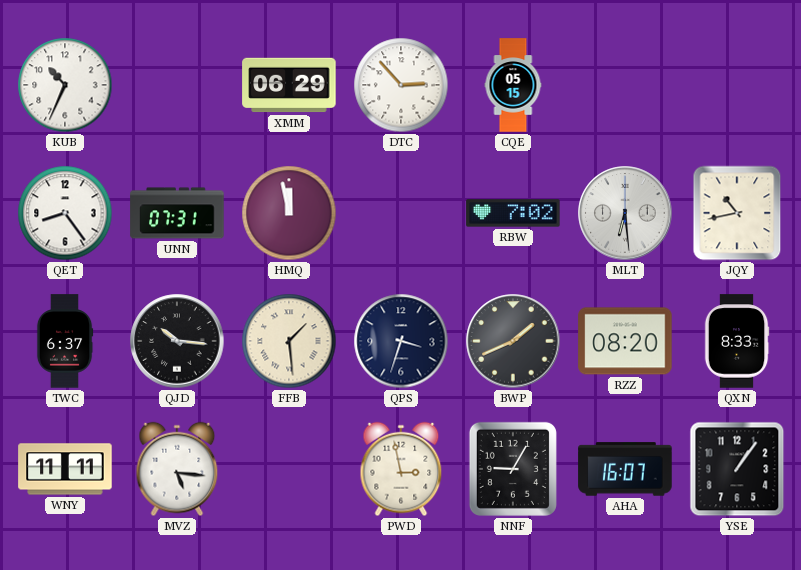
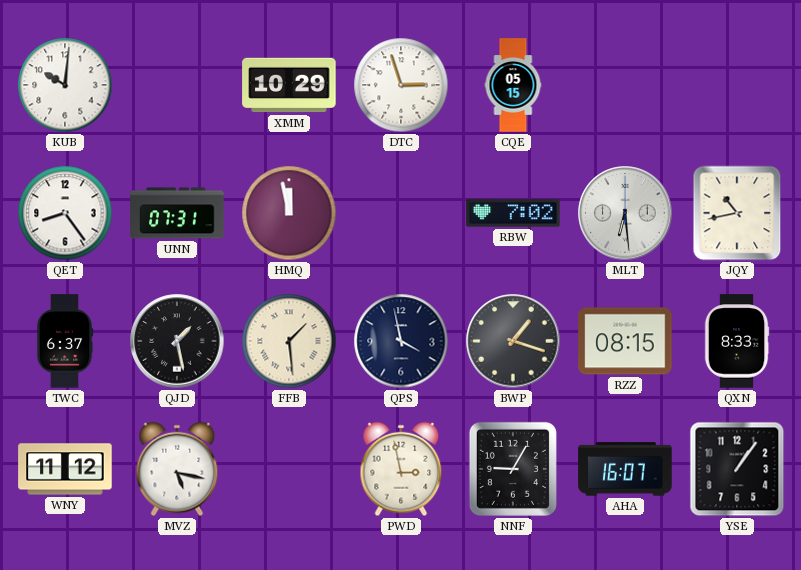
KUB: 10:34 -> 10:01 (65, 85)
XMM: 06:29 -> 10:29 (289, 85)
DTC: 2:53 -> 2:57 (401, 85)
QJD: 10:16 -> 1:28 (177, 341)
QPS: 3:33 -> 3:58 (401, 341)
BWP: 1:41 -> 1:18 (513, 341)
RZZ: 08:20 -> 08:15 (625, 341)
WNY: 11:11 -> 11:12 (65, 469)
MVZ: 5:16 -> 5:17 (177, 469)
